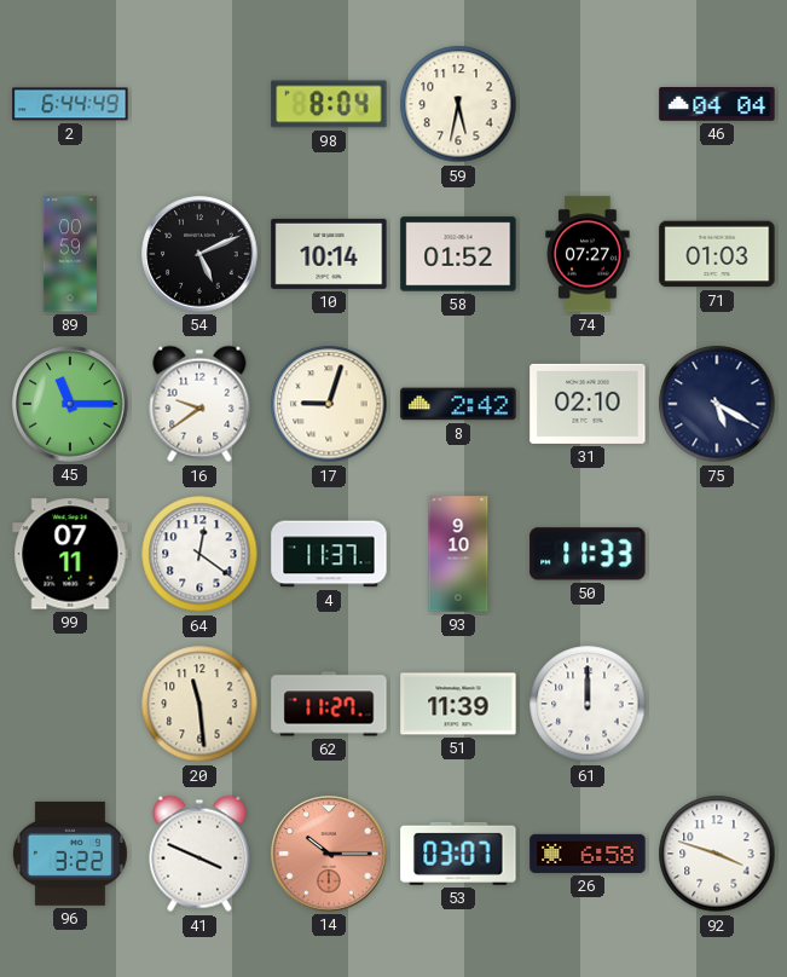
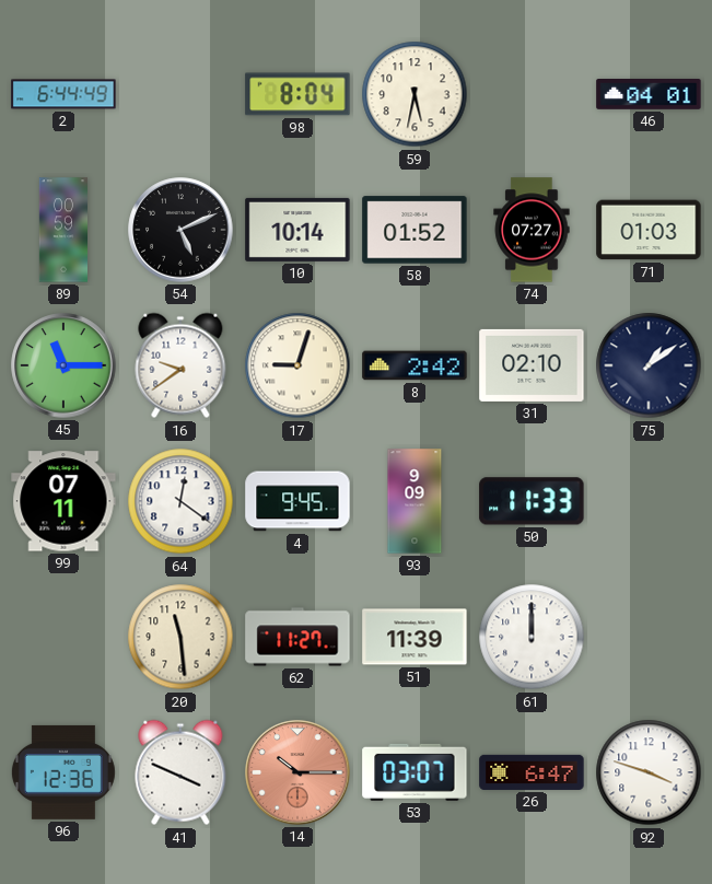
46: 04:04 -> 04:01 (649, 94)
75: 5:20 -> 1:09 (649, 365)
4: 11:37 -> 9:45 (297, 501)
93: 9:10 -> 9:09 (415, 501)
96: 3:22 -> 12:36 (63, 772)
26: 6:58 -> 6:47 (532, 772)
